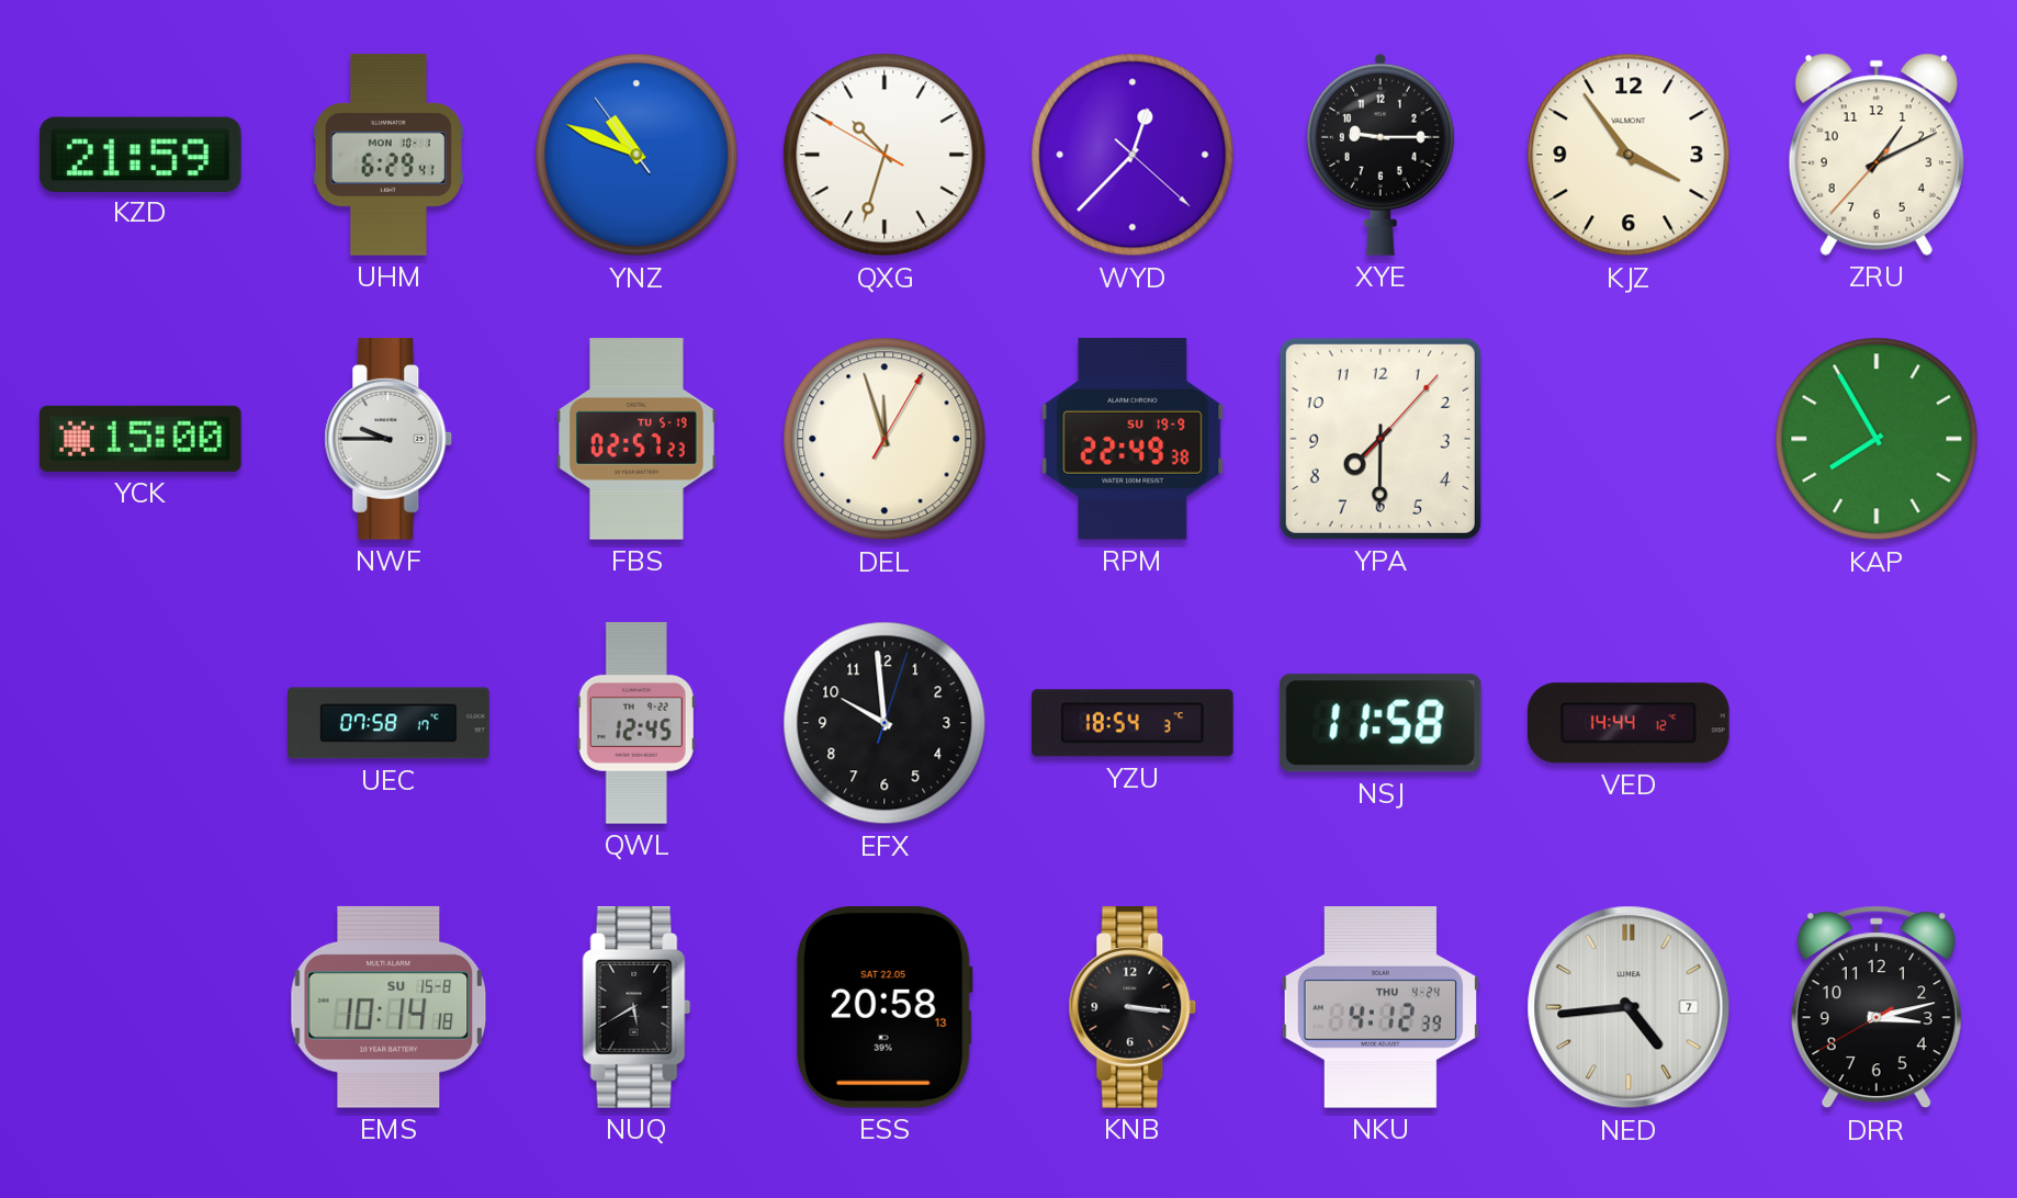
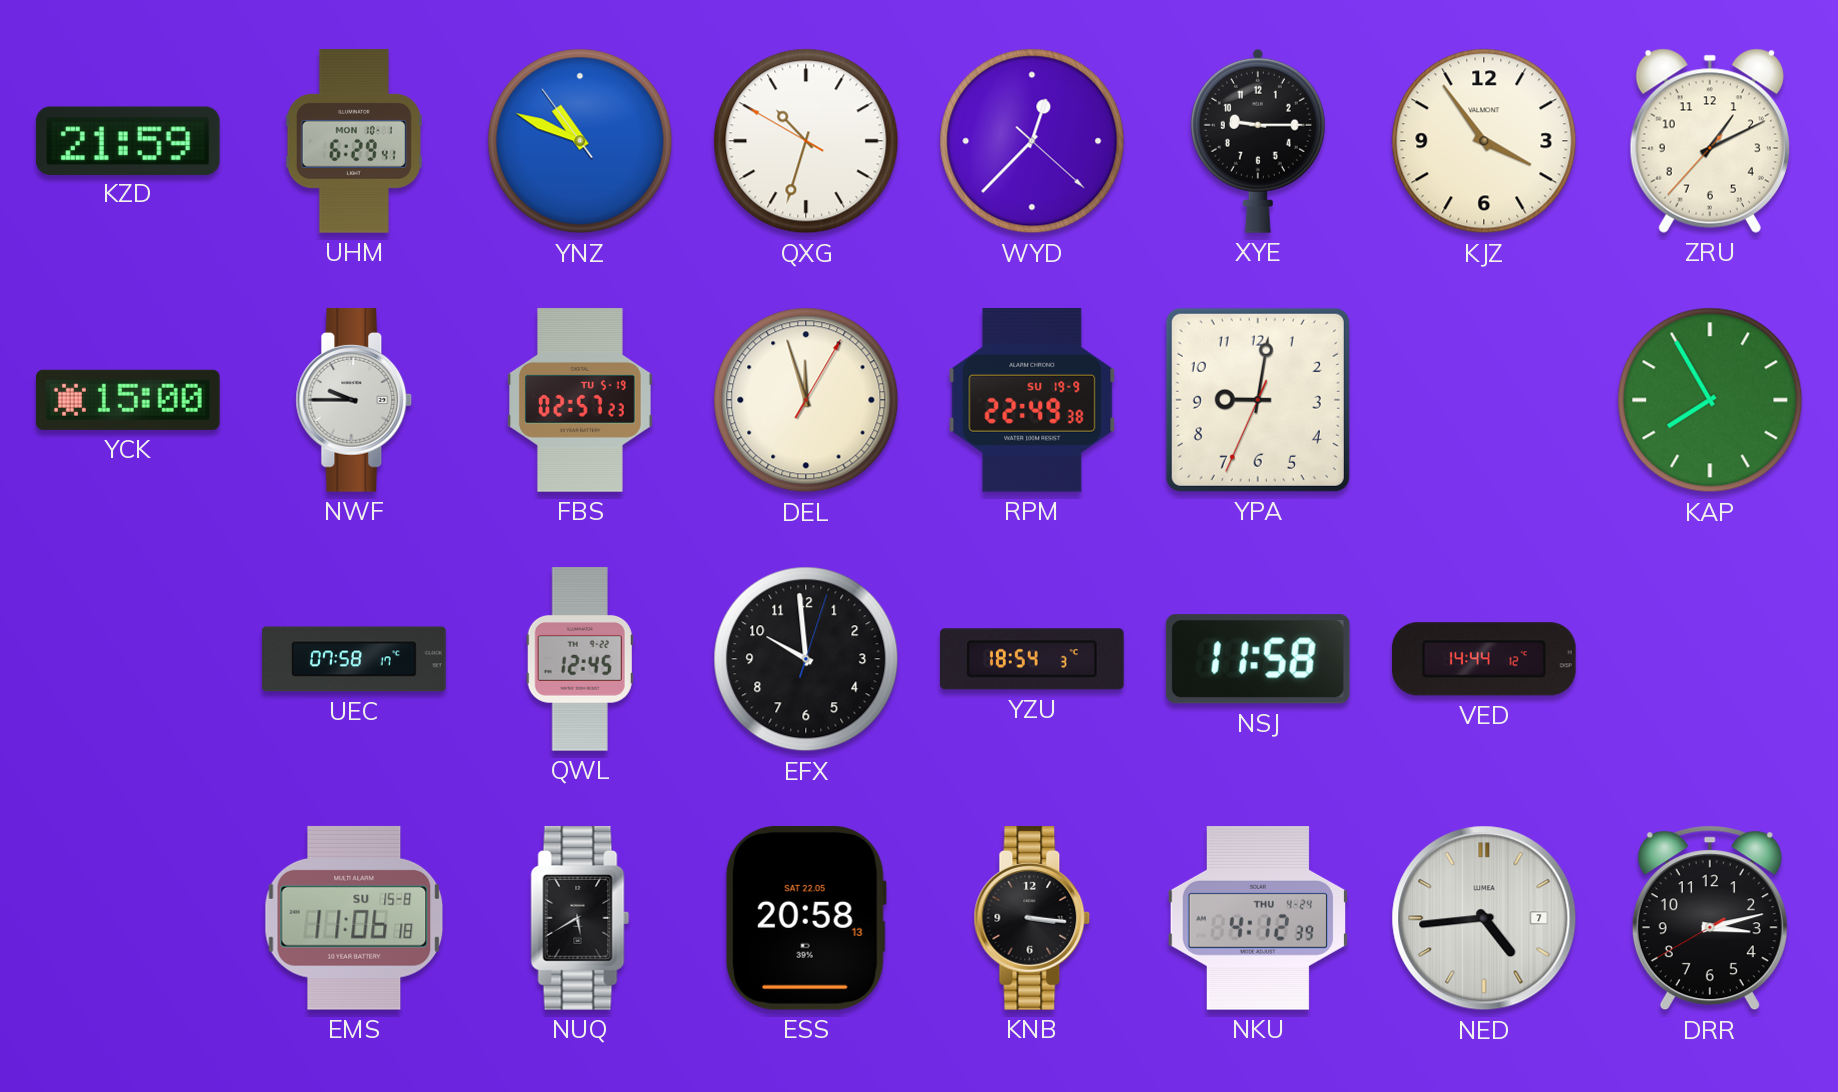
YPA: 7:30 -> 9:01 (1258, 400)
EMS: 10:14 -> 11:06 (354, 918)
